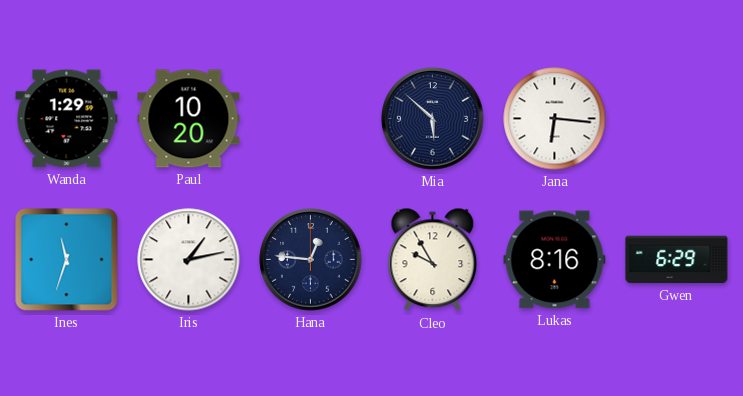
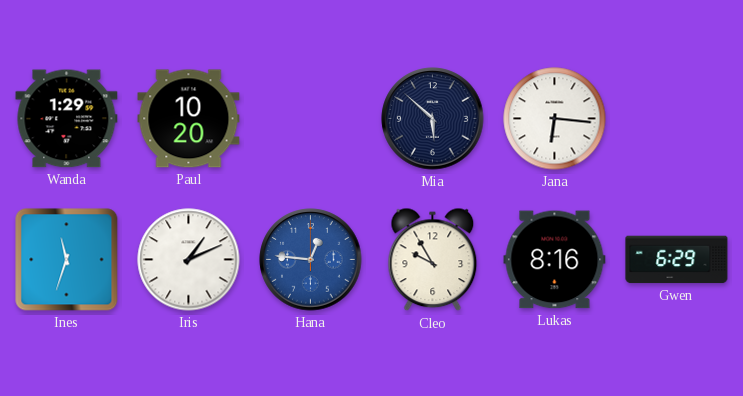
Iris: 1:13 -> 1:11 (189, 260)
Hana dial: navy -> blue (311, 260)
